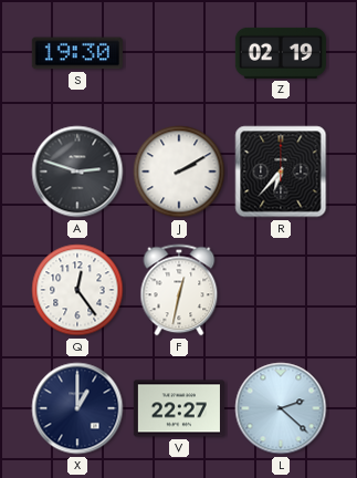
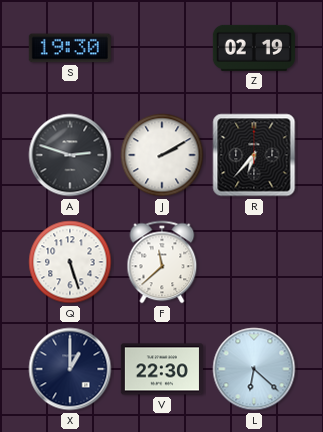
Q: 12:24 -> 5:27 (70, 262)
F: 12:32 -> 11:38 (162, 262)
V: 22:27 -> 22:30 (162, 369)
L: 2:22 -> 6:22 (254, 369)
